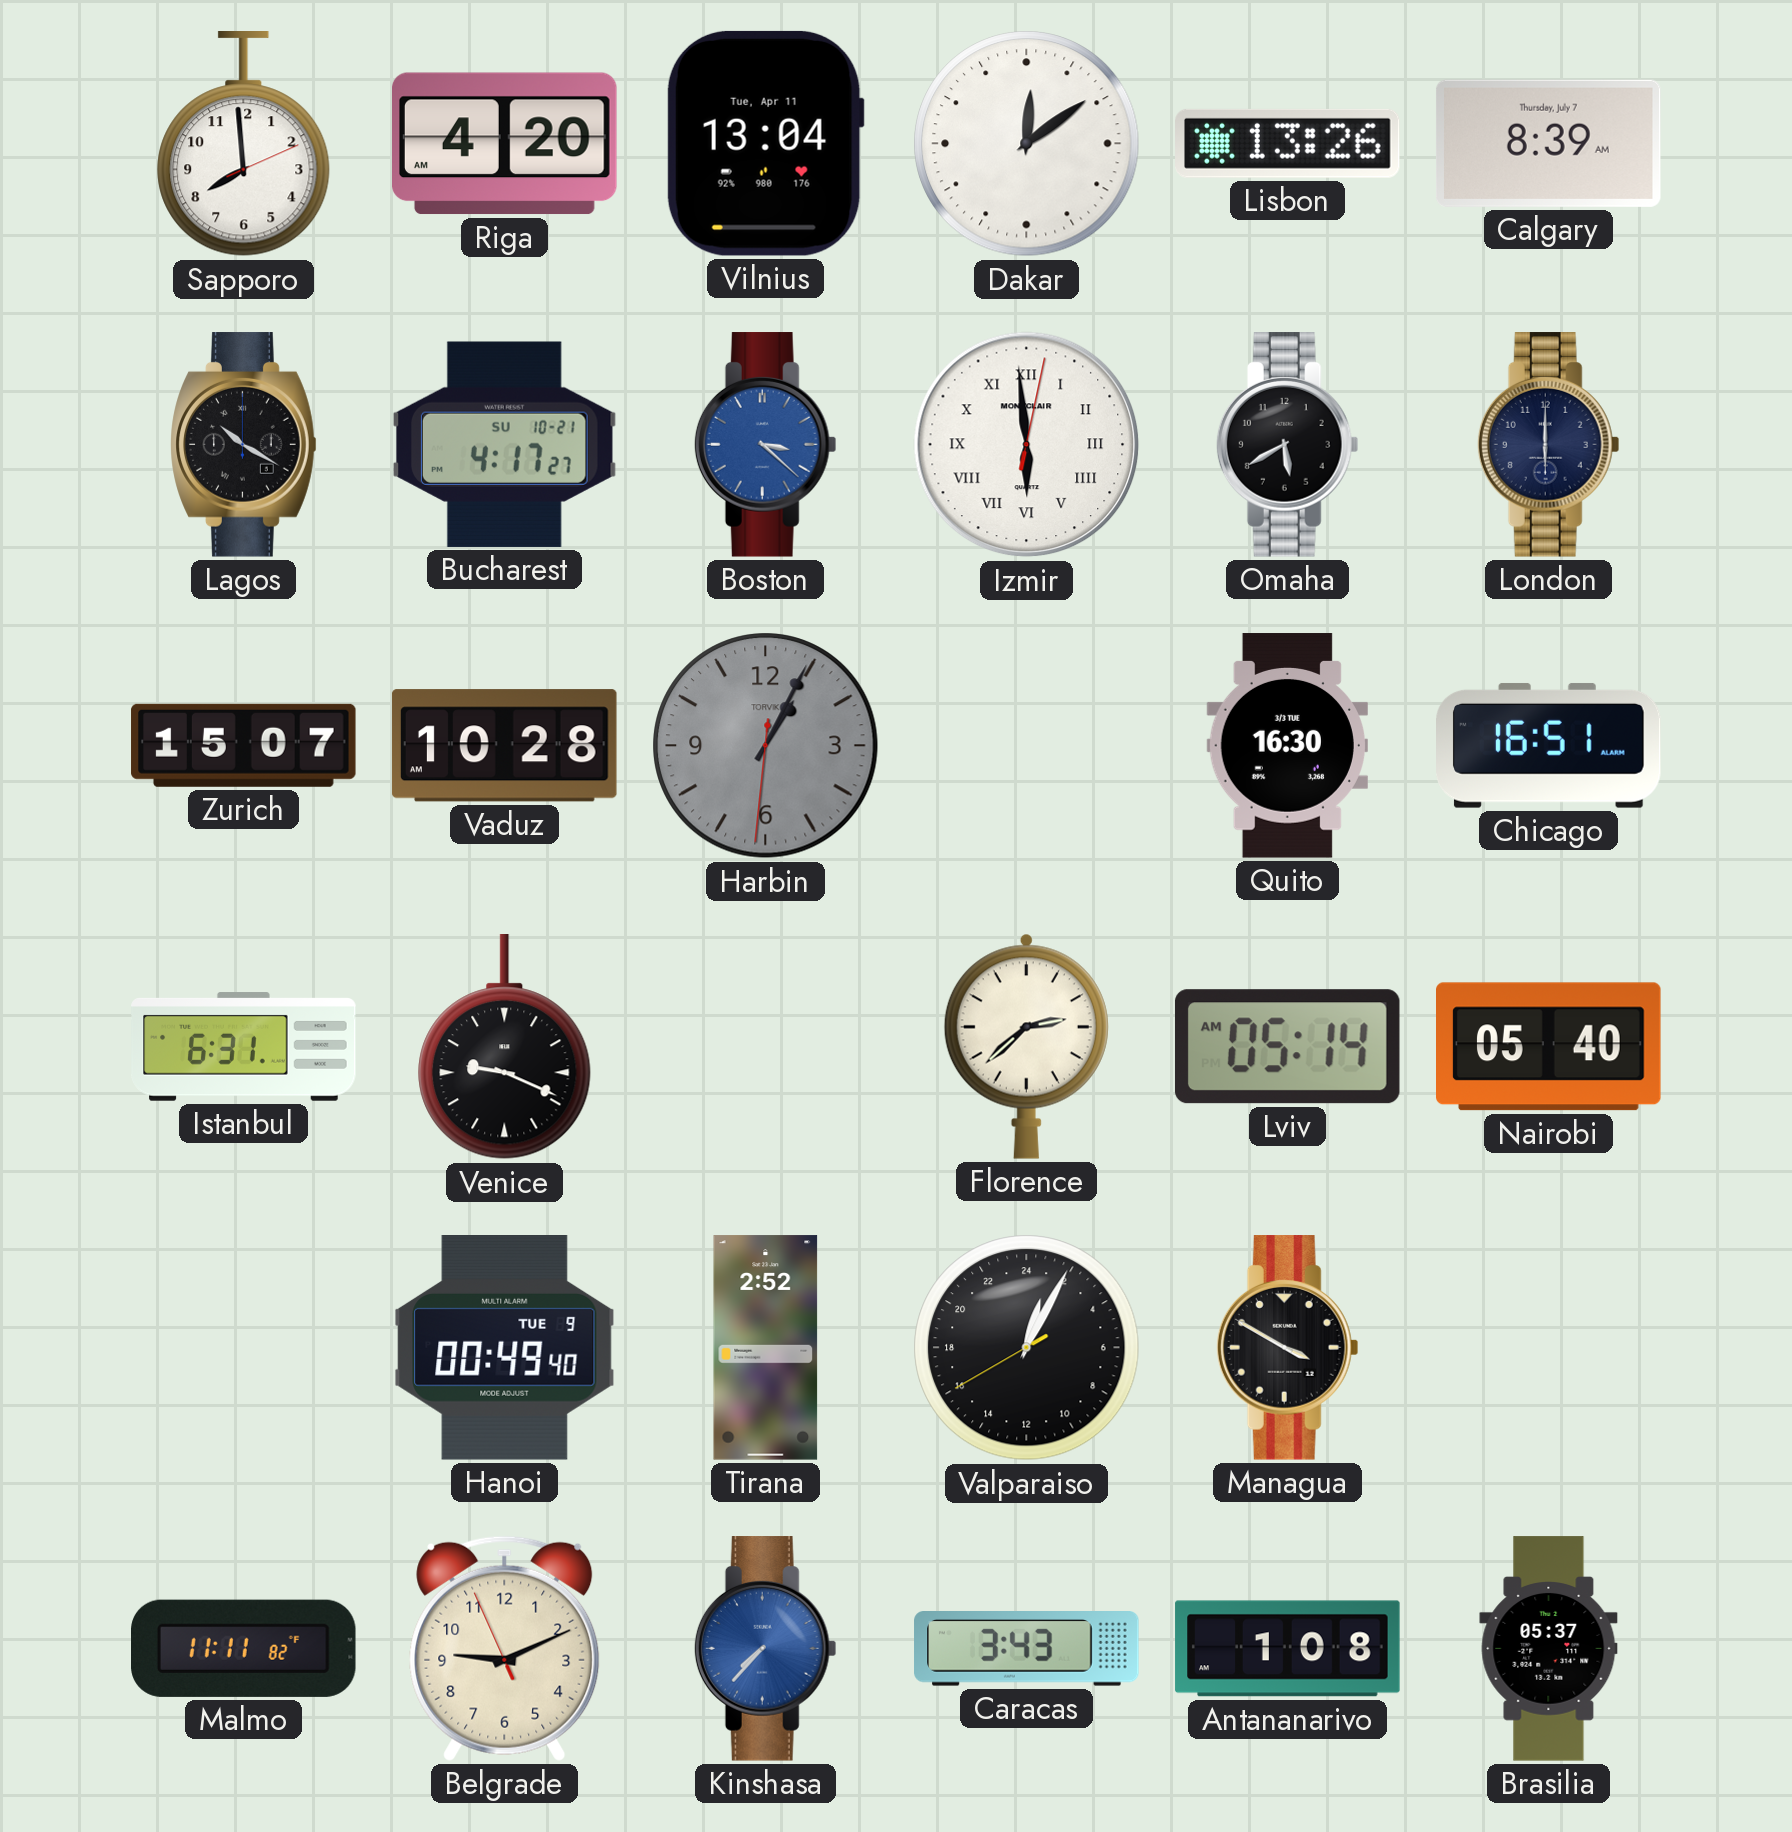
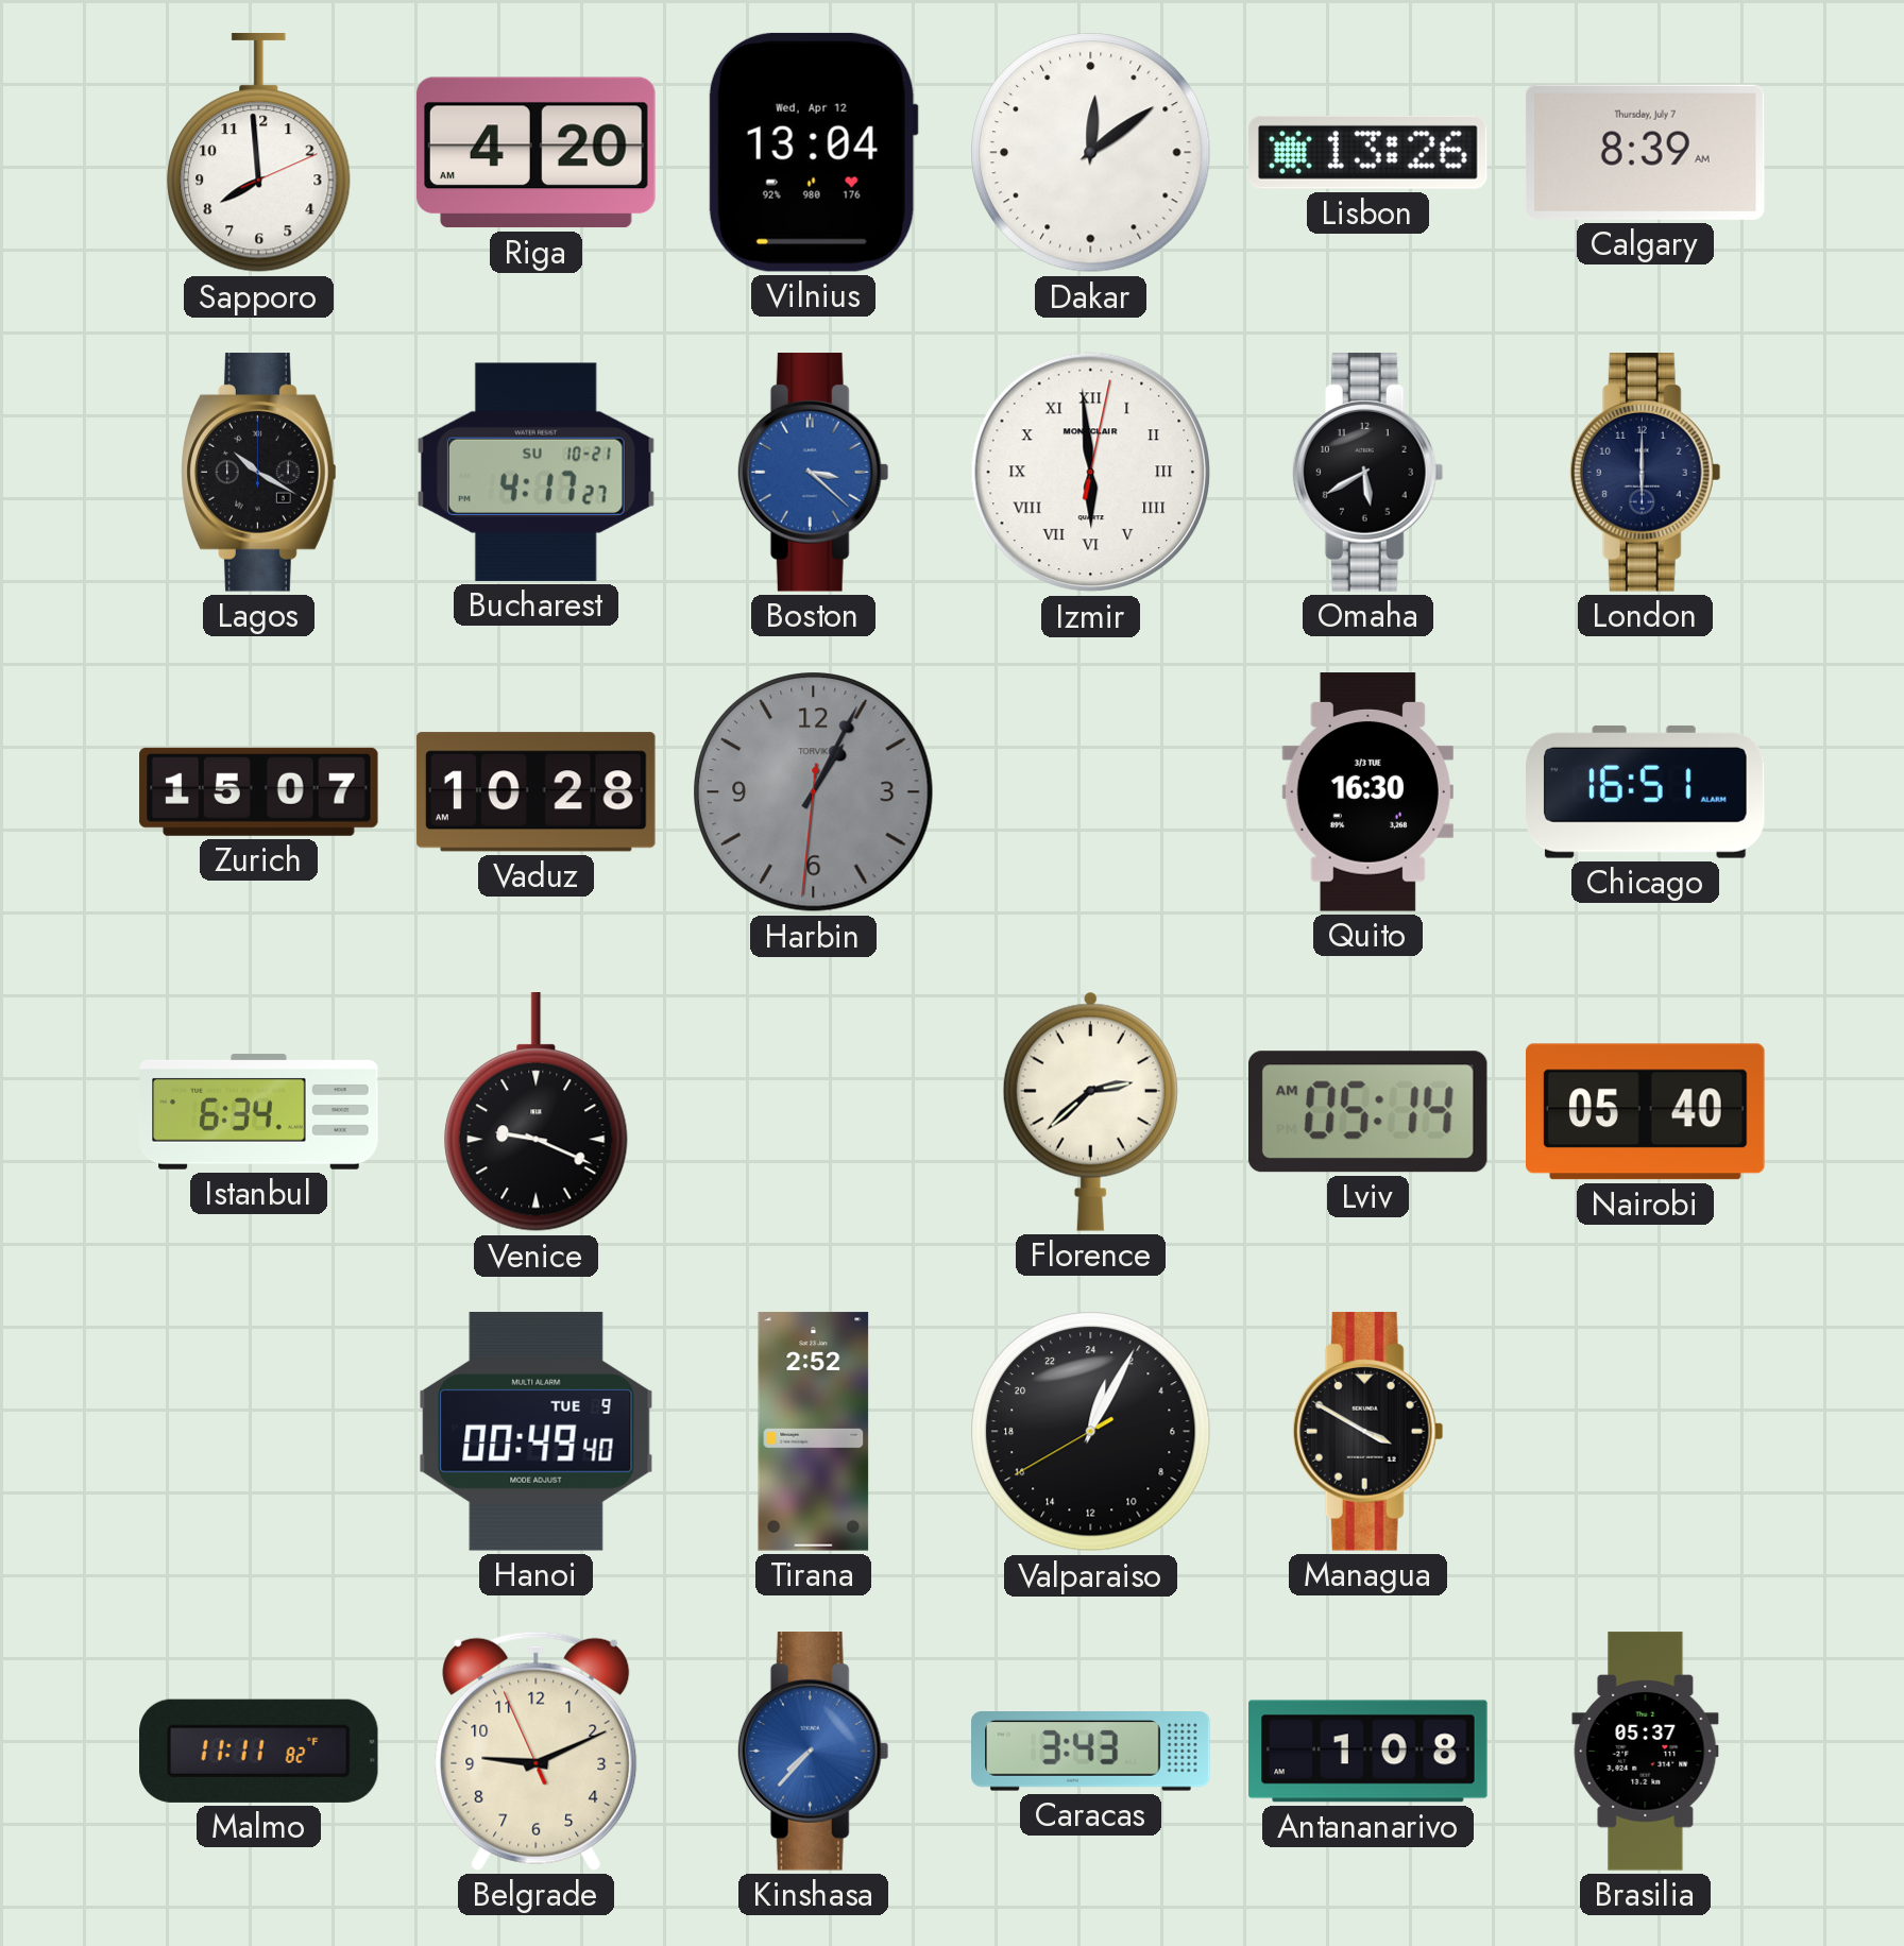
Vilnius date: Tue, Apr 11 -> Wed, Apr 12 (813, 152)
Istanbul: 6:31 -> 6:34 (259, 1112)
